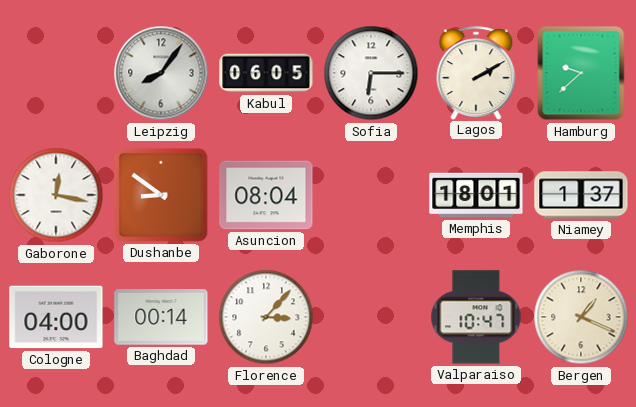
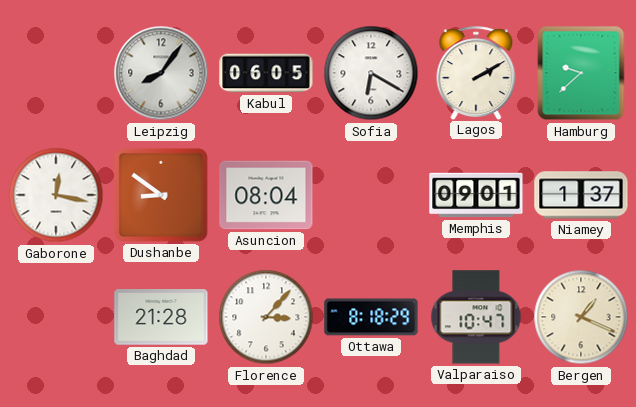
Sofia: 6:15 -> 6:20 (371, 73)
Memphis: 18:01 -> 09:01 (476, 195)
Cologne: 04:00 -> none (56, 317)
Baghdad: 00:14 -> 21:28 (161, 317)
Ottawa: none -> 8:18 (371, 317)
